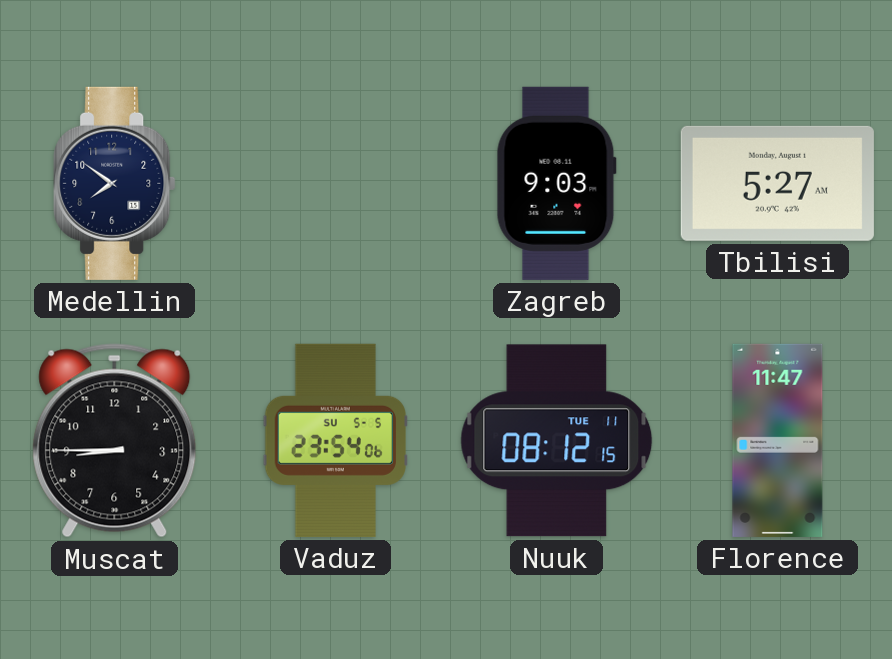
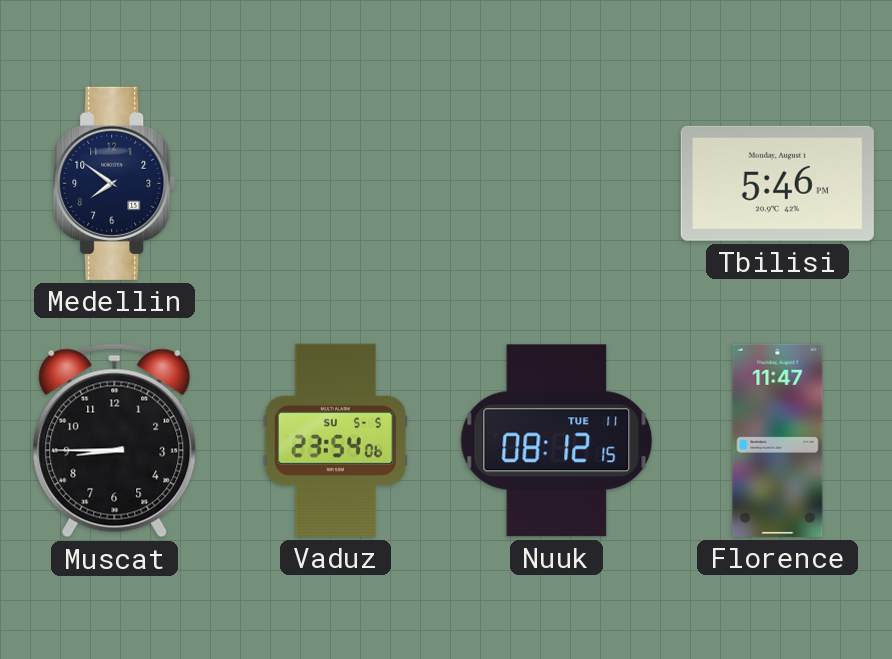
Zagreb: 9:03 -> none (556, 183)
Tbilisi: 5:27 -> 5:46 (777, 183)
